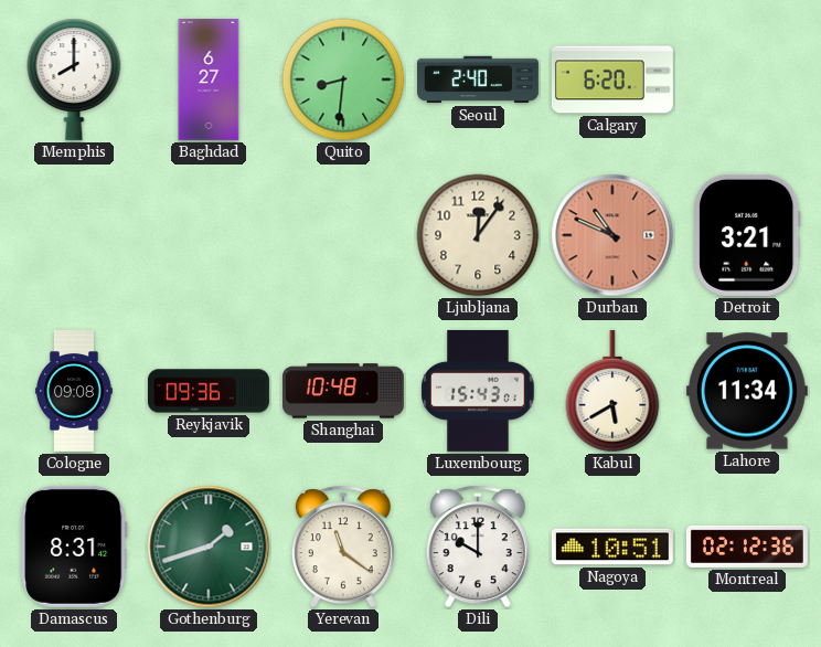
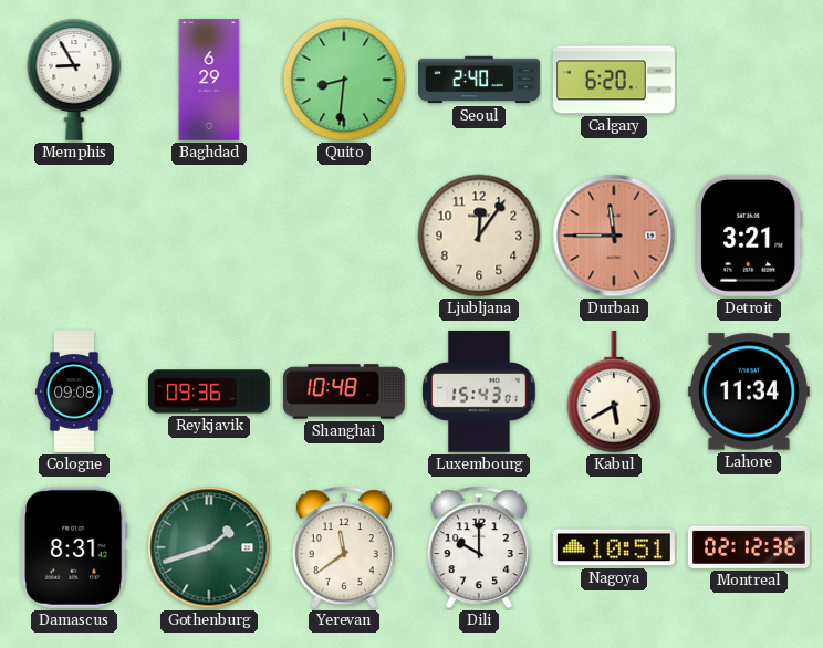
Memphis: 8:00 -> 8:55 (74, 80)
Baghdad: 6:27 -> 6:29 (209, 80)
Durban: 10:49 -> 11:45 (614, 236)
Yerevan: 11:21 -> 11:39 (344, 547)
